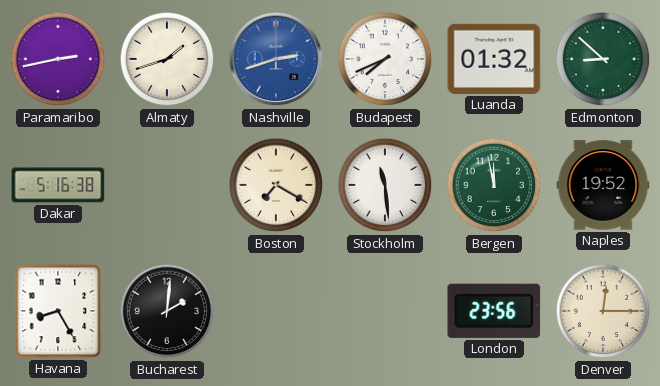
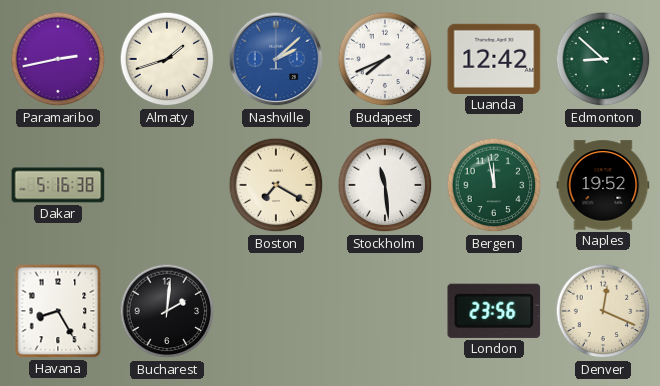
Nashville: 2:42 -> 2:08 (276, 59)
Luanda: 01:32 -> 12:42 (494, 59)
Denver: 12:15 -> 12:19 (603, 311)
